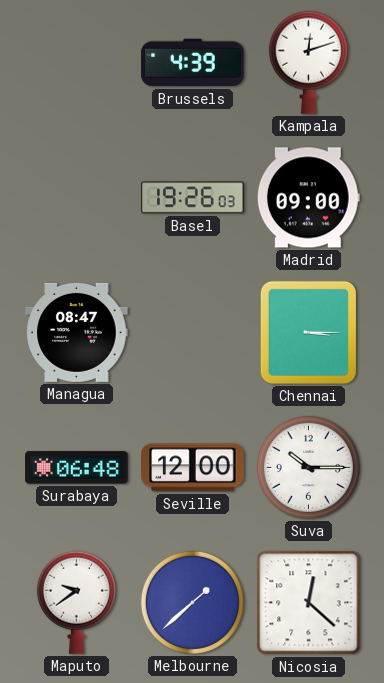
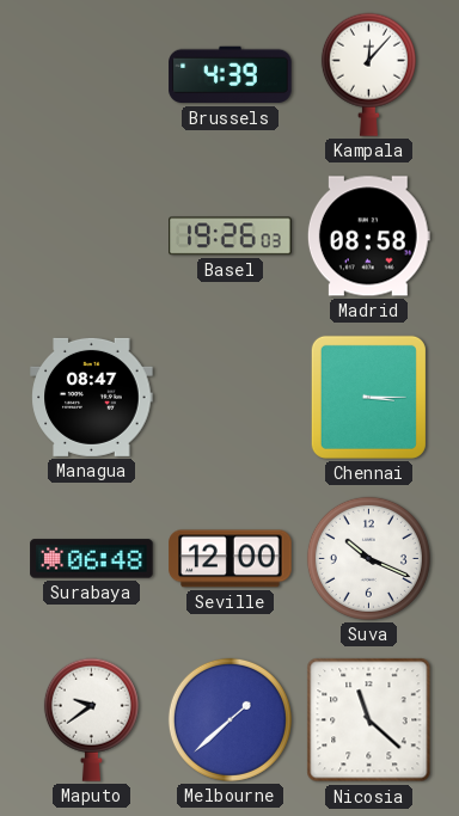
Kampala: 12:12 -> 12:07 (368, 74)
Madrid: 09:00 -> 08:58 (368, 237)
Suva: 10:15 -> 10:19 (368, 558)
Nicosia: 12:22 -> 11:22 (369, 720)
